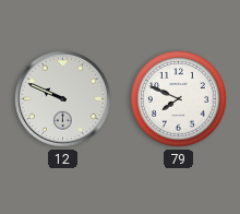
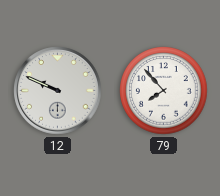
79: 7:49 -> 7:53 (164, 91)
